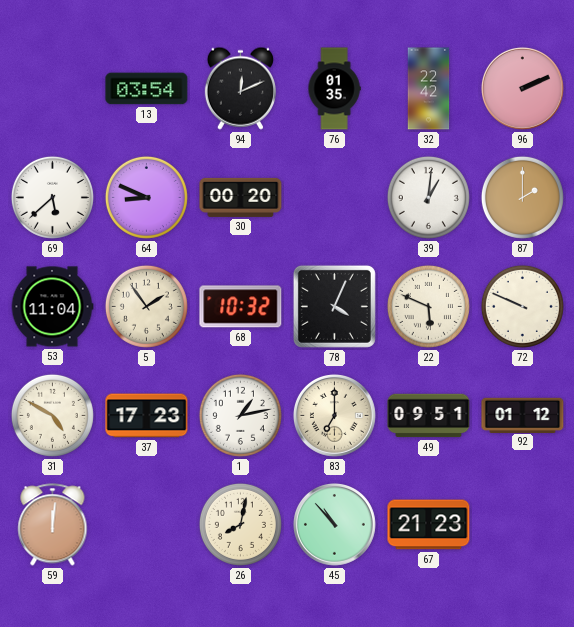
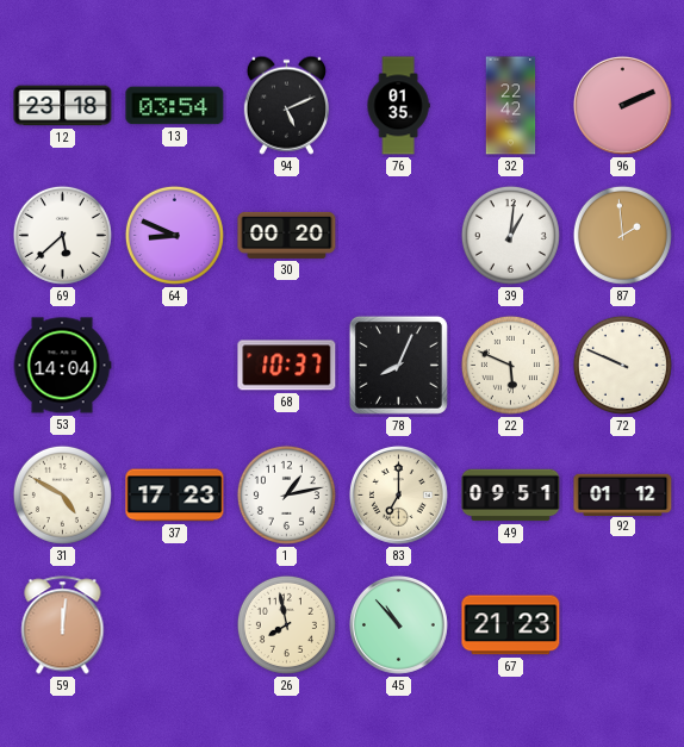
12: none -> 23:18 (63, 106)
94: 12:11 -> 5:11 (286, 105)
87: 2:00 -> 1:59 (622, 235)
53: 11:04 -> 14:04 (62, 366)
5: 1:54 -> none (146, 306)
68: 10:32 -> 10:37 (287, 366)
78: 4:04 -> 8:04 (398, 365)
26: 8:02 -> 7:58 (286, 624)
